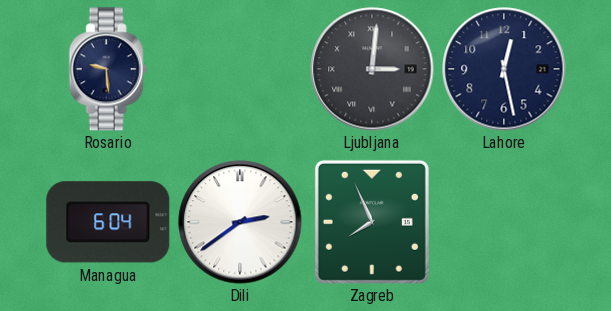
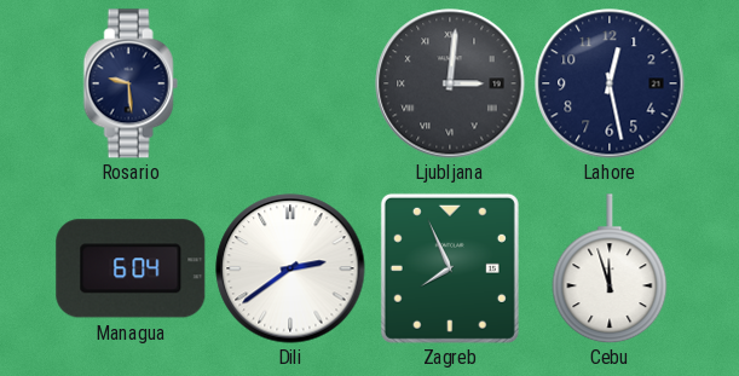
Cebu: none -> 11:57 (610, 268)
